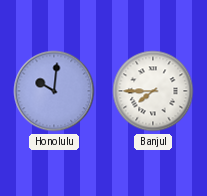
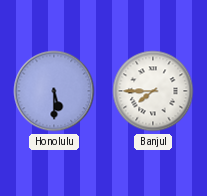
Honolulu: 10:01 -> 5:30 (54, 91)
